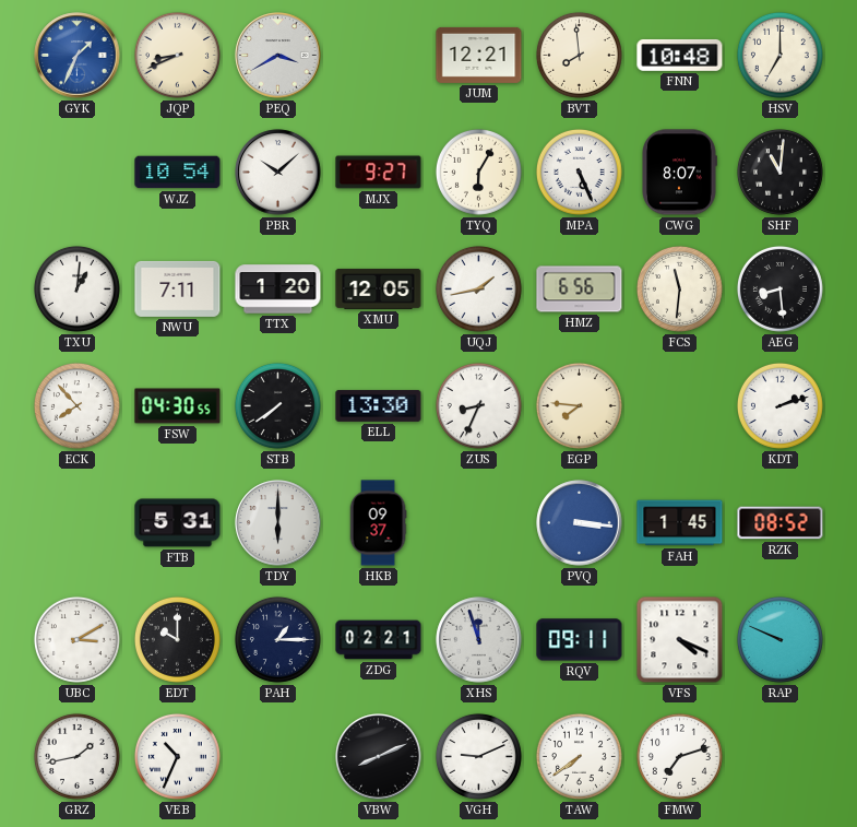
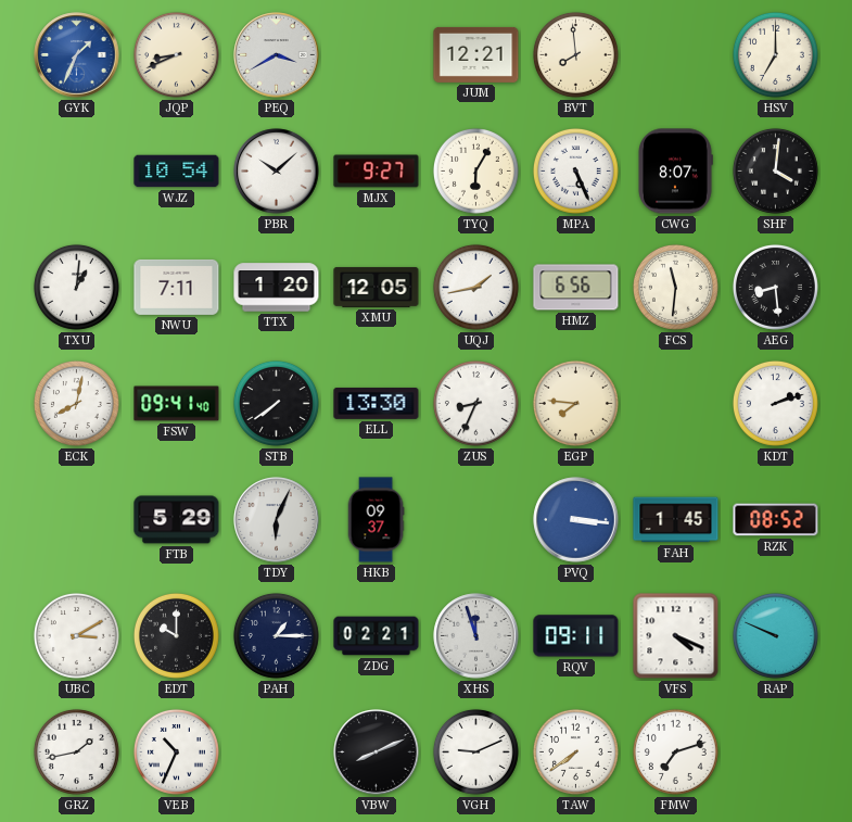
FNN: 10:48 -> none (680, 55)
SHF: 11:01 -> 4:01 (775, 170)
ECK: 7:53 -> 8:02 (76, 403)
FSW: 04:30 -> 09:41 (177, 404)
FTB: 5:31 -> 5:29 (177, 520)
TDY: 6:00 -> 6:04 (277, 520)
